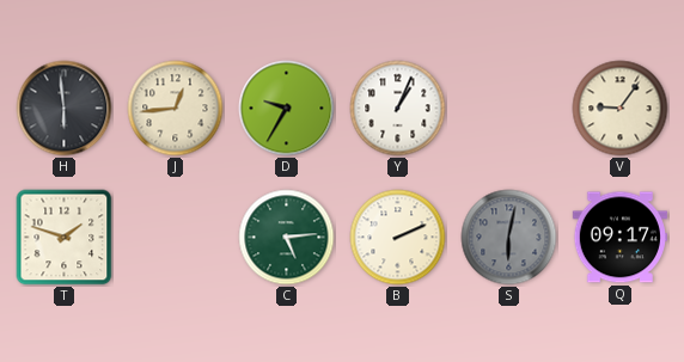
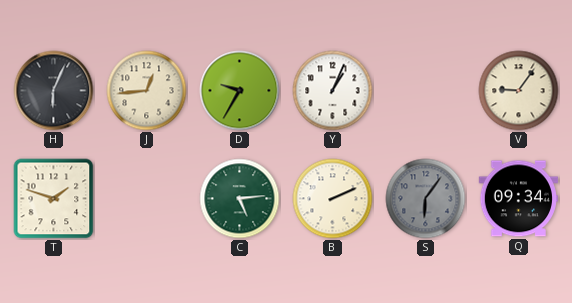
H: 5:59 -> 6:04 (54, 91)
S: 6:02 -> 6:06 (426, 199)
Q: 09:17 -> 09:34 (518, 199)
